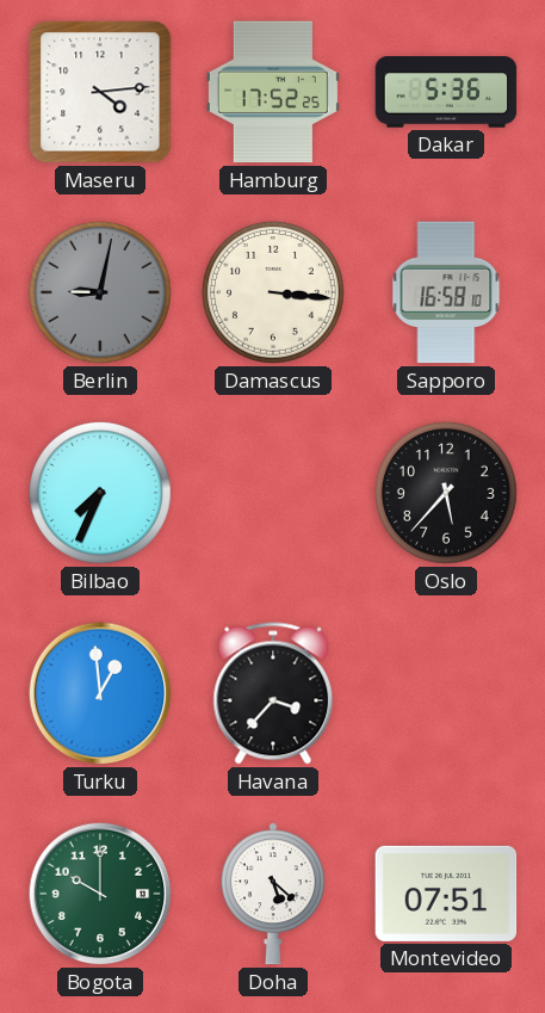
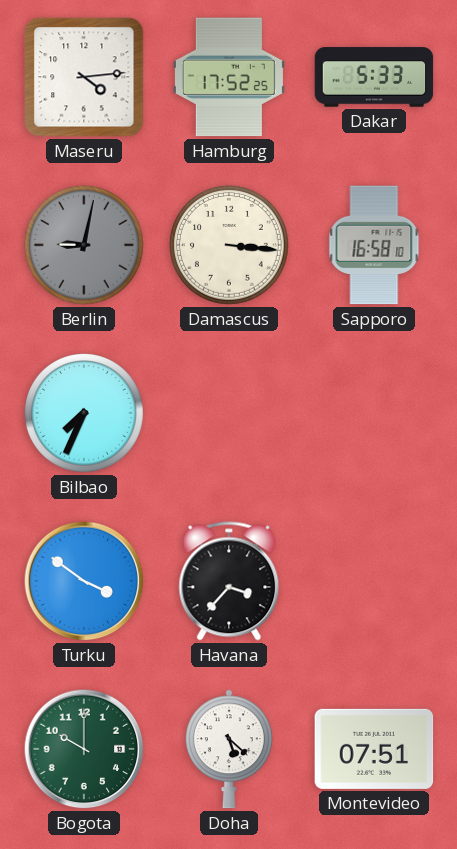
Dakar: 5:36 -> 5:33 (374, 77)
Oslo: 5:37 -> none (446, 493)
Turku: 12:59 -> 3:51 (84, 581)
